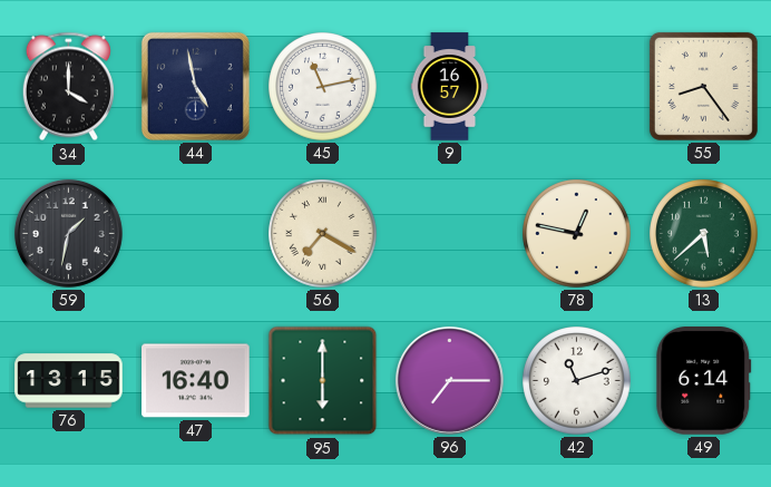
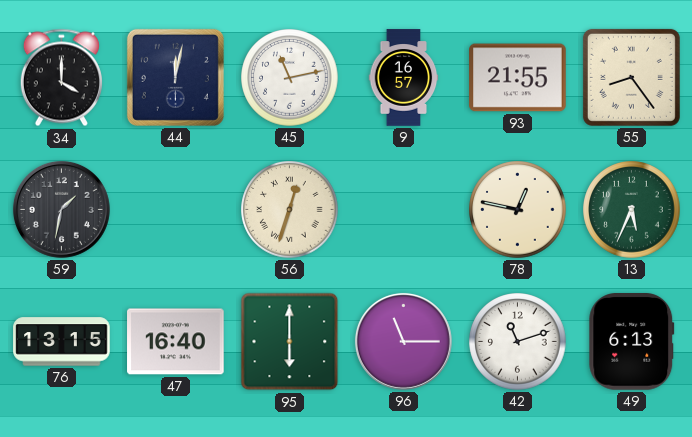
44: 4:58 -> 12:02 (175, 77)
93: none -> 21:55 (518, 78)
56: 7:20 -> 12:33 (290, 210)
13: 5:38 -> 5:34 (632, 210)
96: 7:15 -> 11:15 (403, 341)
49: 6:14 -> 6:13 (632, 342)
